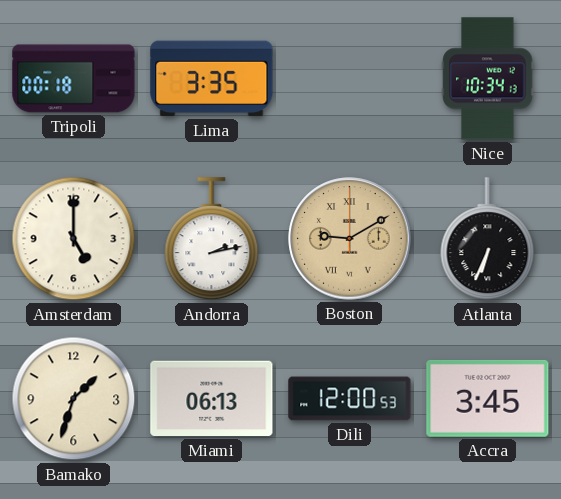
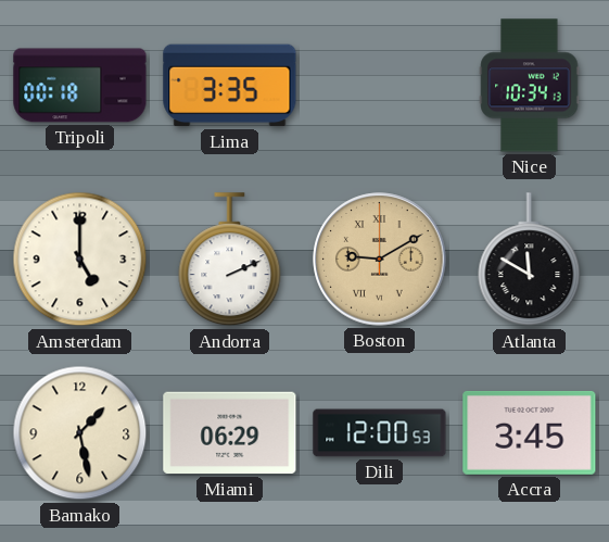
Andorra: 2:13 -> 2:11 (230, 260)
Atlanta: 6:34 -> 11:50 (530, 260)
Bamako: 1:33 -> 1:28 (80, 433)
Miami: 06:13 -> 06:29 (230, 433)
